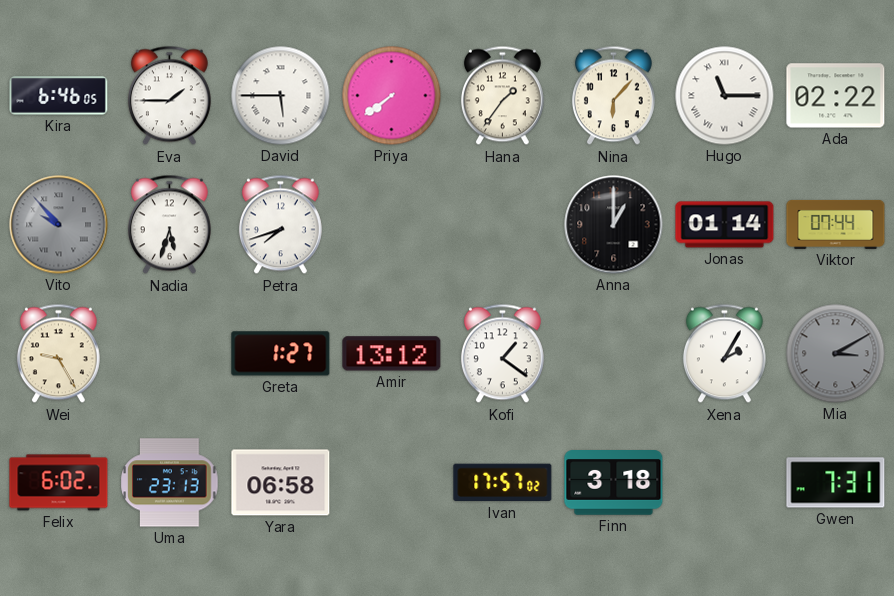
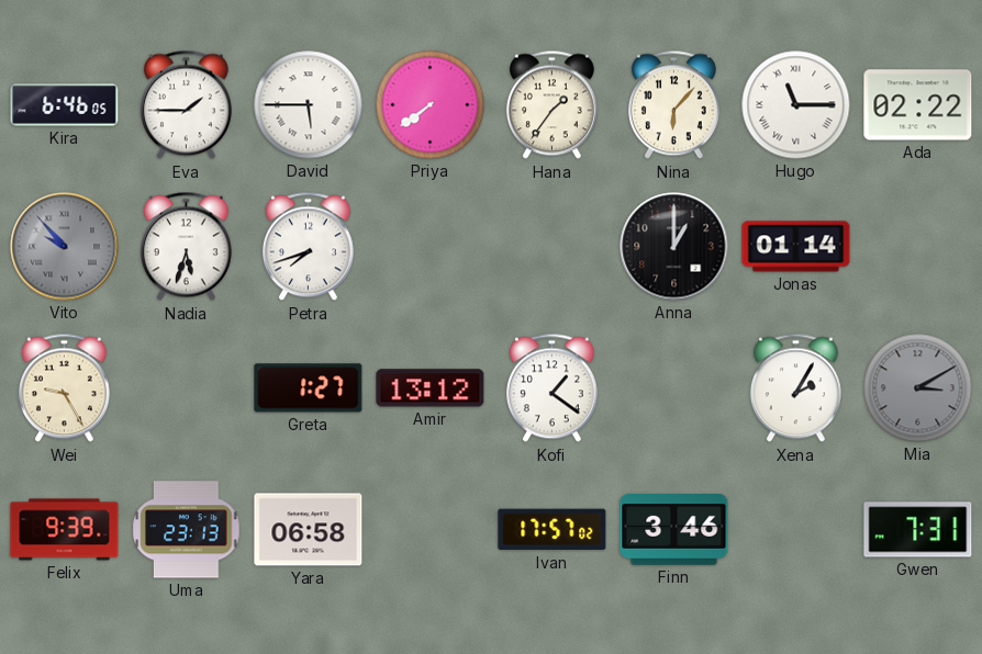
Viktor: 07:44 -> none (836, 224)
Felix: 6:02 -> 9:39 (65, 530)
Finn: 3:18 -> 3:46 (674, 530)
